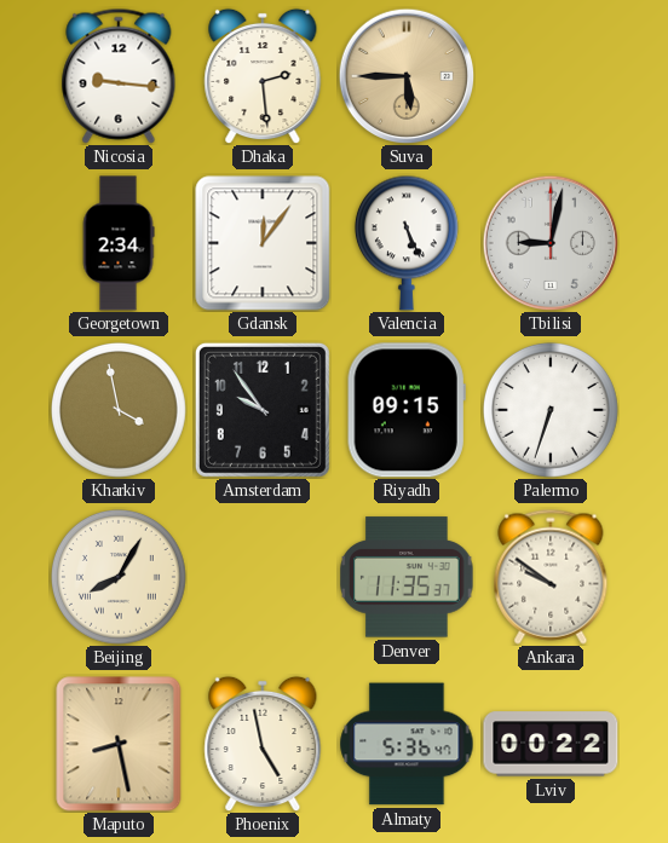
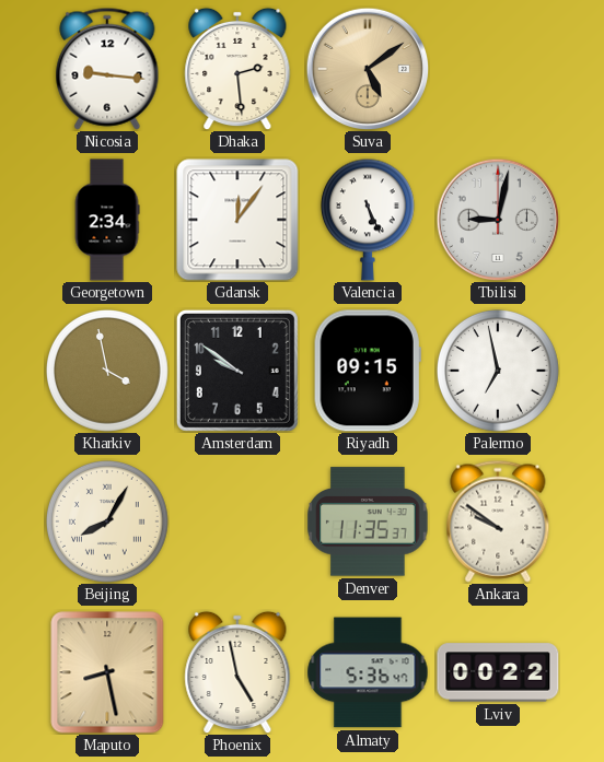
Suva: 5:45 -> 5:09 (368, 69)
Amsterdam: 9:54 -> 9:51 (237, 371)
Palermo: 6:33 -> 6:58 (498, 371)
